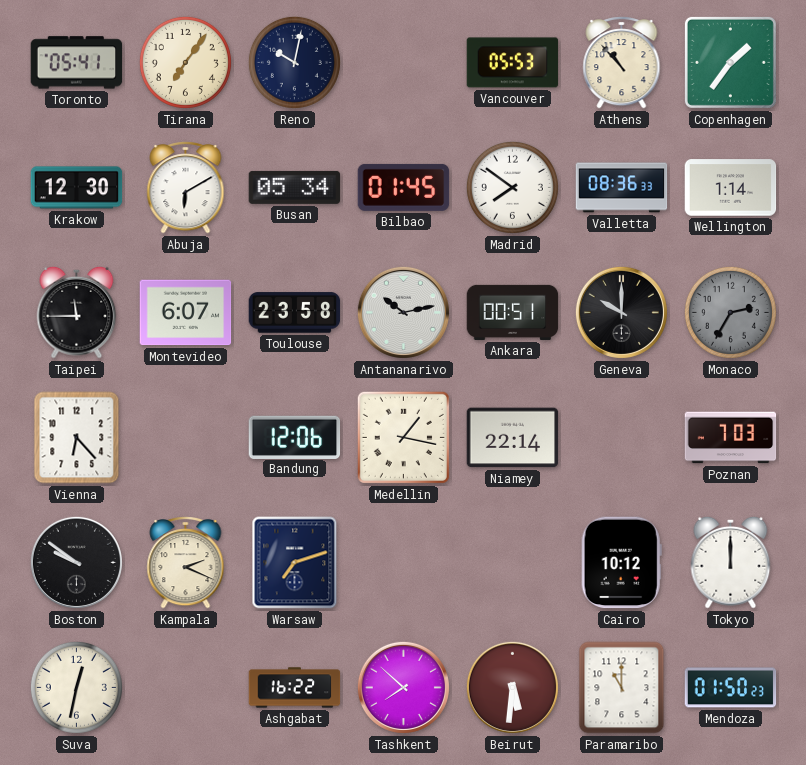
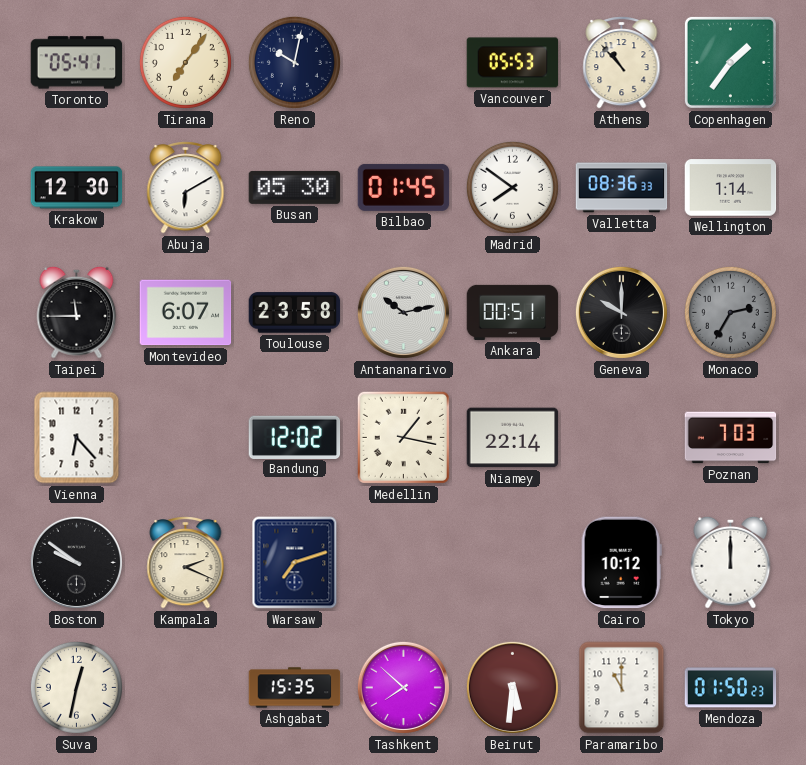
Busan: 05:34 -> 05:30 (295, 187)
Bandung: 12:06 -> 12:02 (295, 437)
Ashgabat: 16:22 -> 15:35 (295, 688)
